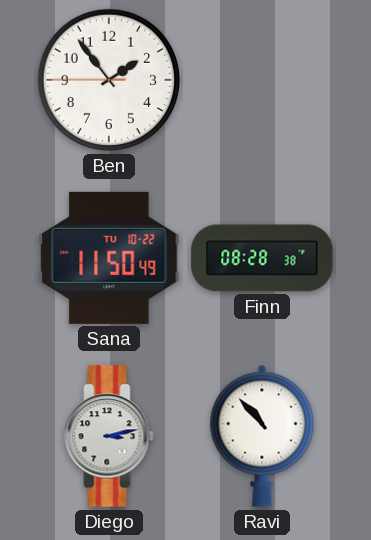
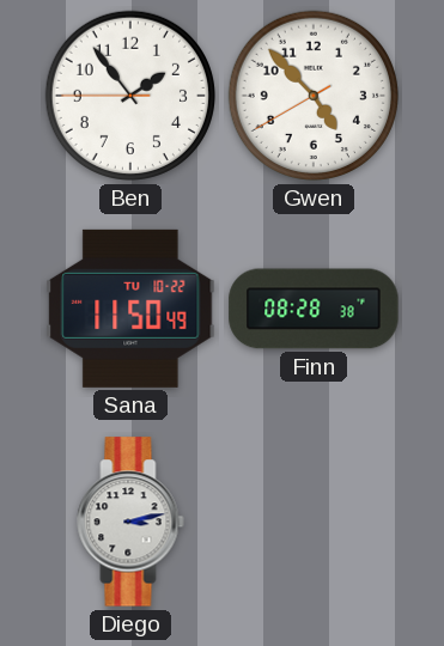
Gwen: none -> 4:52 (314, 96)
Ravi: 10:53 -> none (262, 436)
